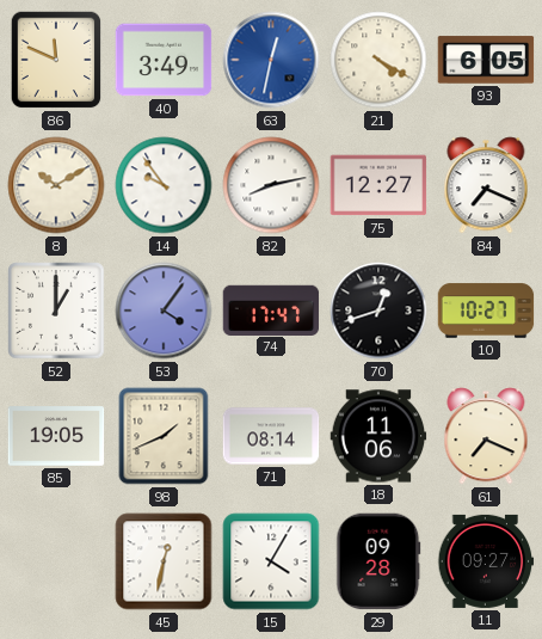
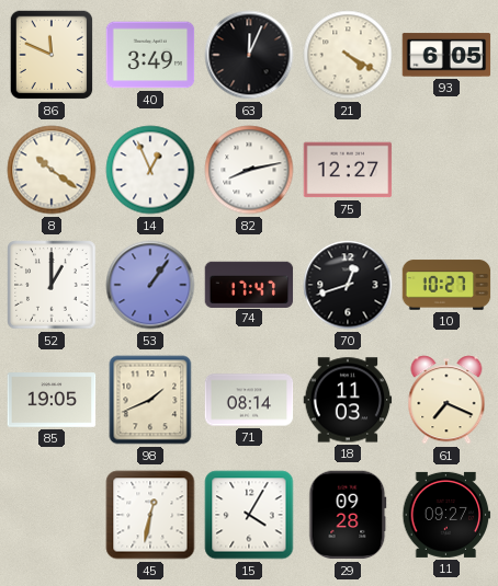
63: 12:32 -> 12:04 (249, 55)
63 dial: blue -> black (249, 55)
8: 10:10 -> 10:21 (52, 170)
14: 9:54 -> 12:56 (150, 170)
84: 7:19 -> none (486, 185)
53: 4:06 -> 1:06 (150, 285)
18: 11:06 -> 11:03 (348, 400)
